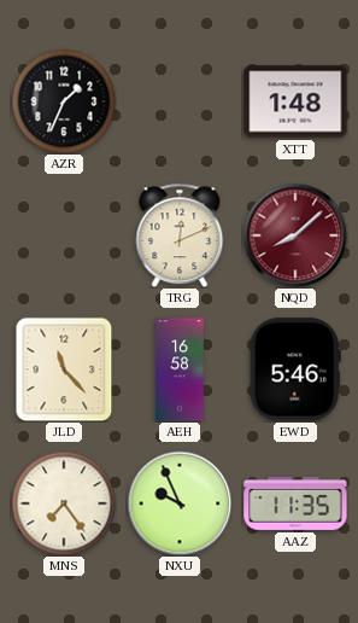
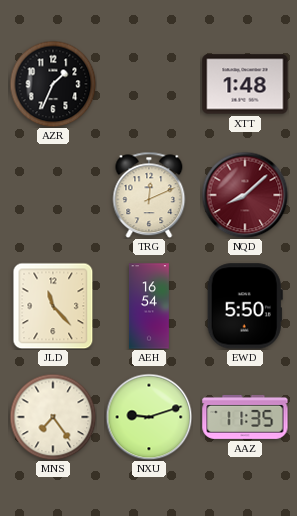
AEH: 16:58 -> 16:54 (149, 306)
EWD: 5:46 -> 5:50 (245, 306)
NXU: 9:56 -> 9:12 (149, 417)
